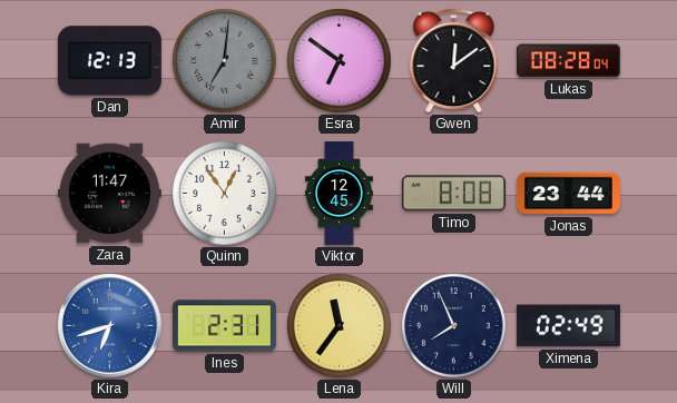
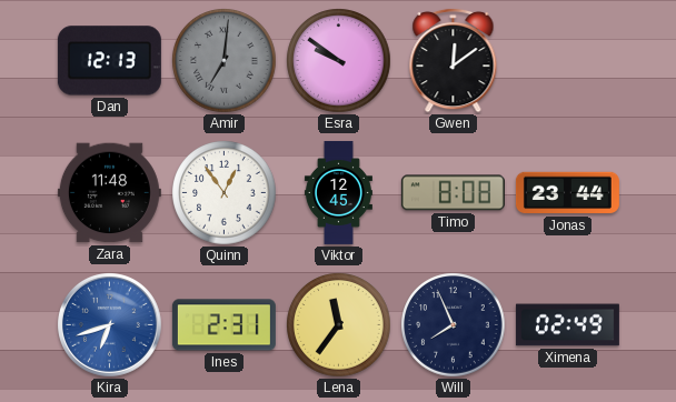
Esra: 6:51 -> 9:51 (339, 61)
Lukas: 08:28 -> none (568, 61)
Zara: 11:47 -> 11:48 (109, 193)
